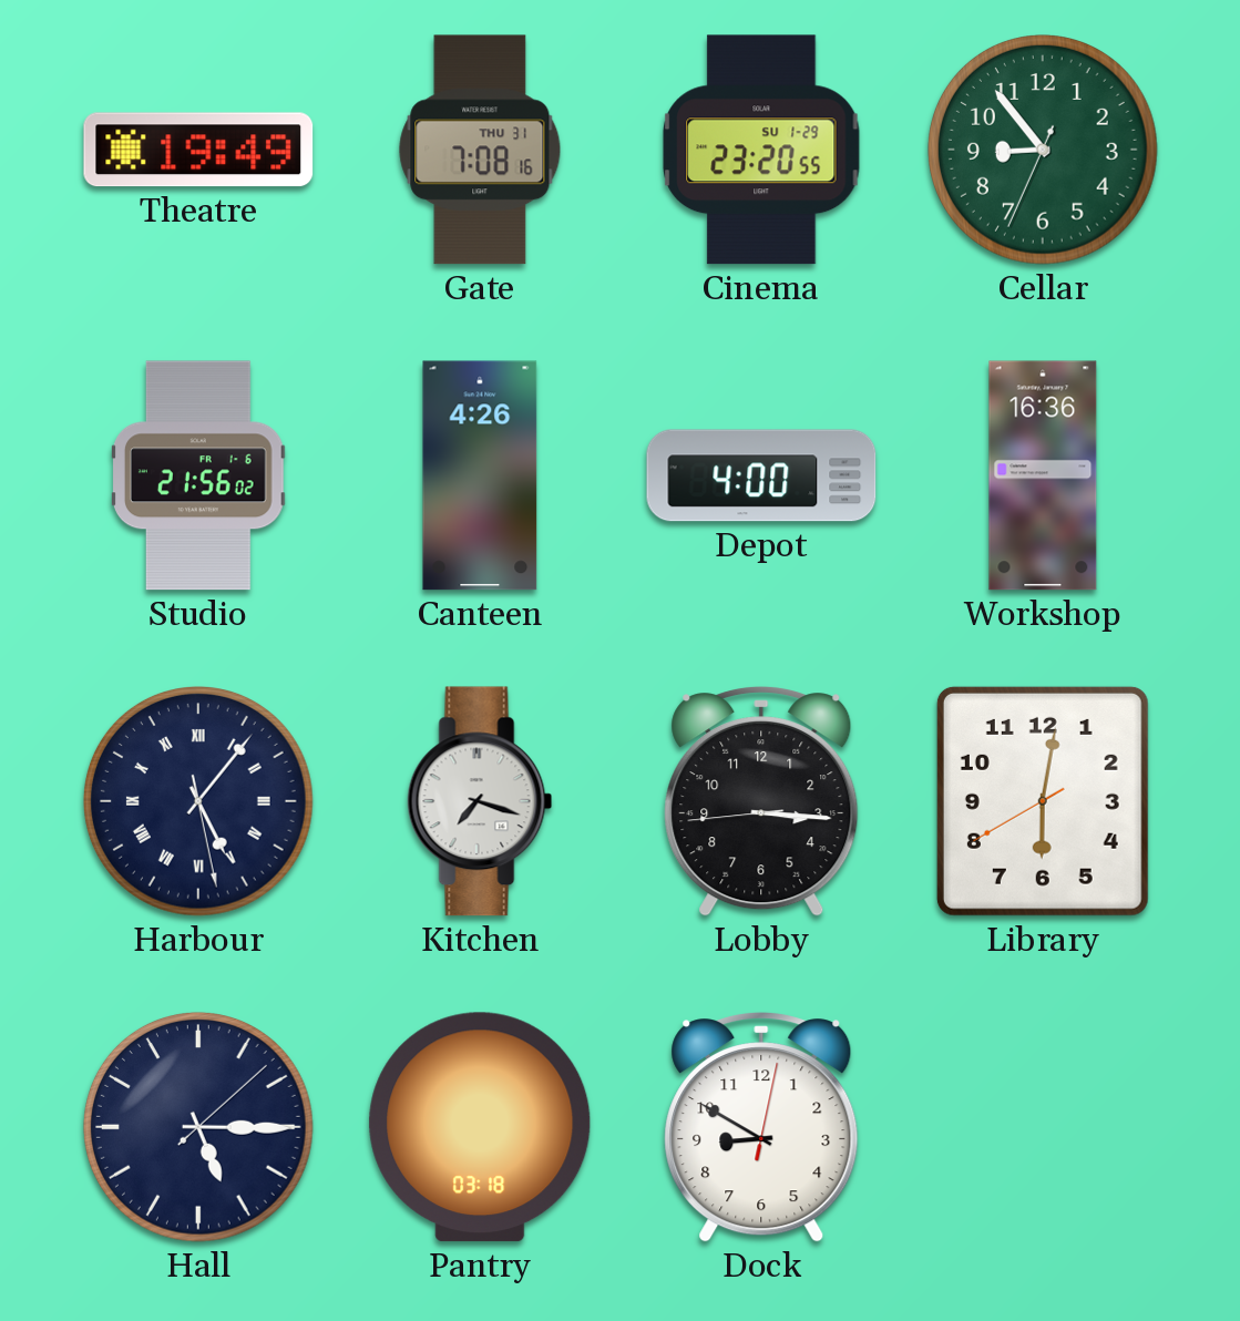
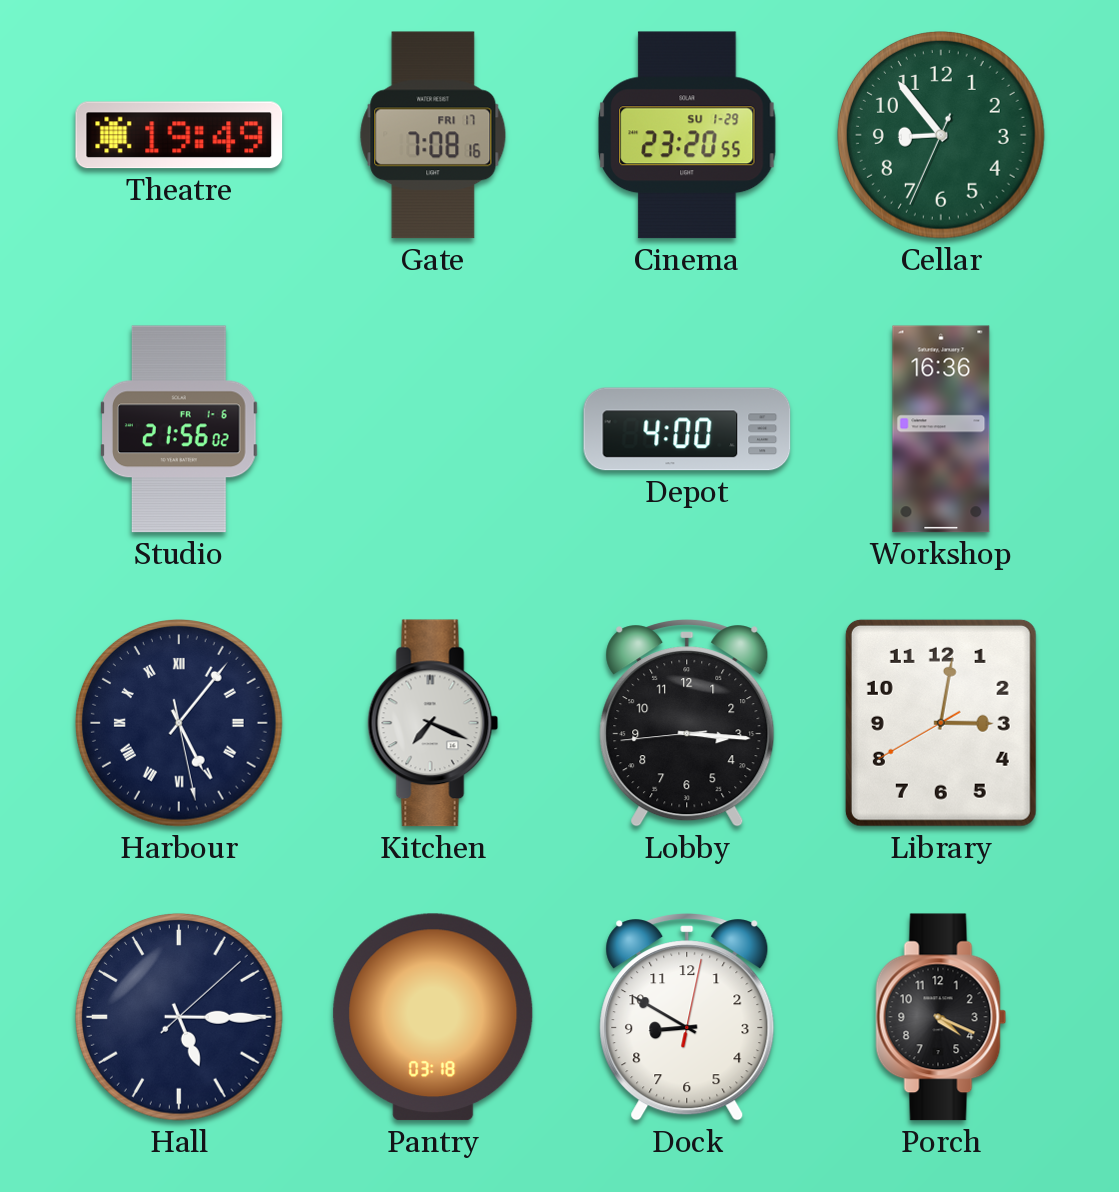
Gate date: THU 31 -> FRI 17 (433, 135)
Canteen: 4:26 -> none (480, 475)
Kitchen: 7:18 -> 7:19 (433, 723)
Library: 6:01 -> 3:01 (941, 723)
Porch: none -> 4:19 (941, 1017)
